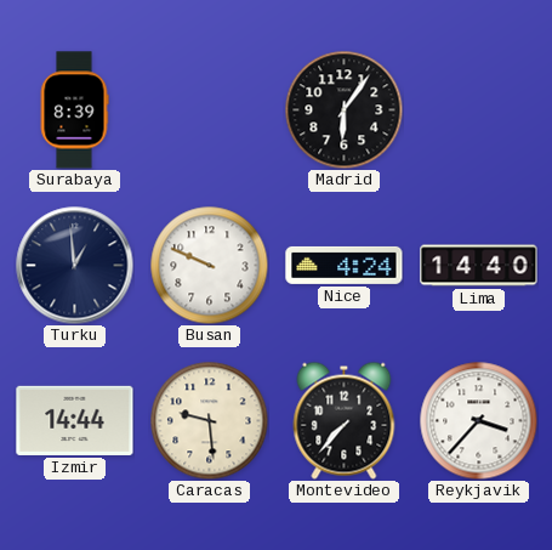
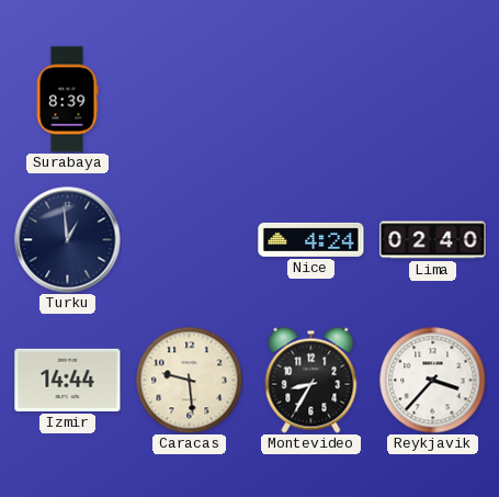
Madrid: 6:06 -> none (343, 109)
Busan: 9:49 -> none (209, 265)
Lima: 14:40 -> 02:40 (433, 240)
Montevideo: 7:37 -> 8:35 (311, 380)
